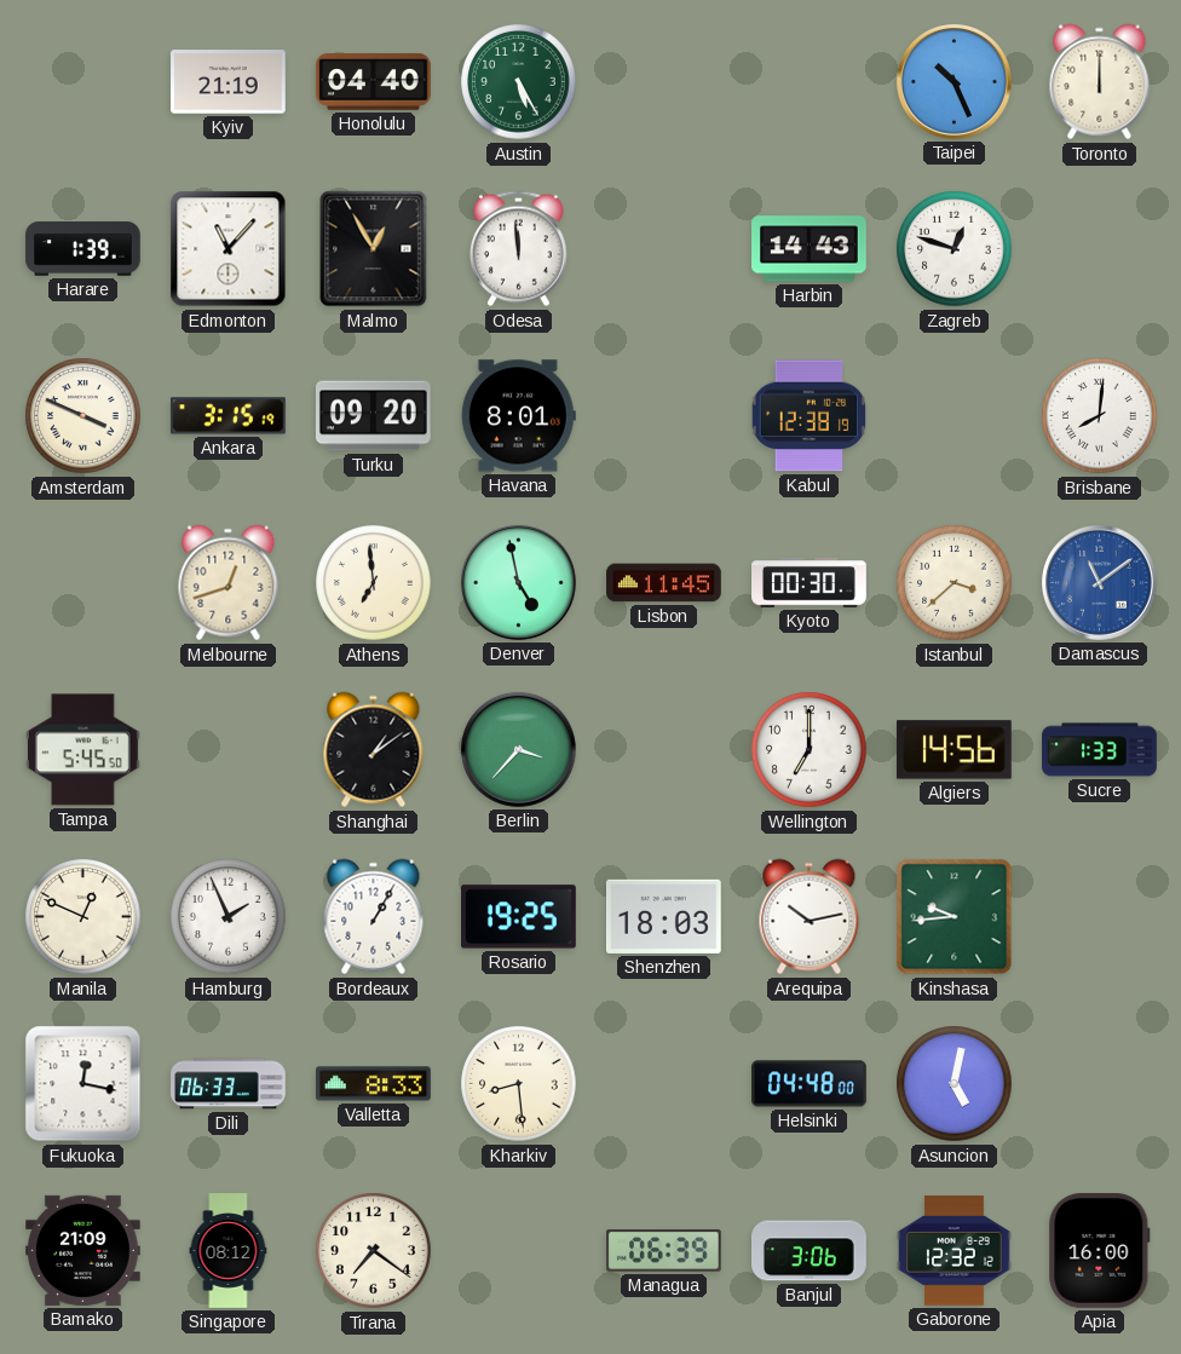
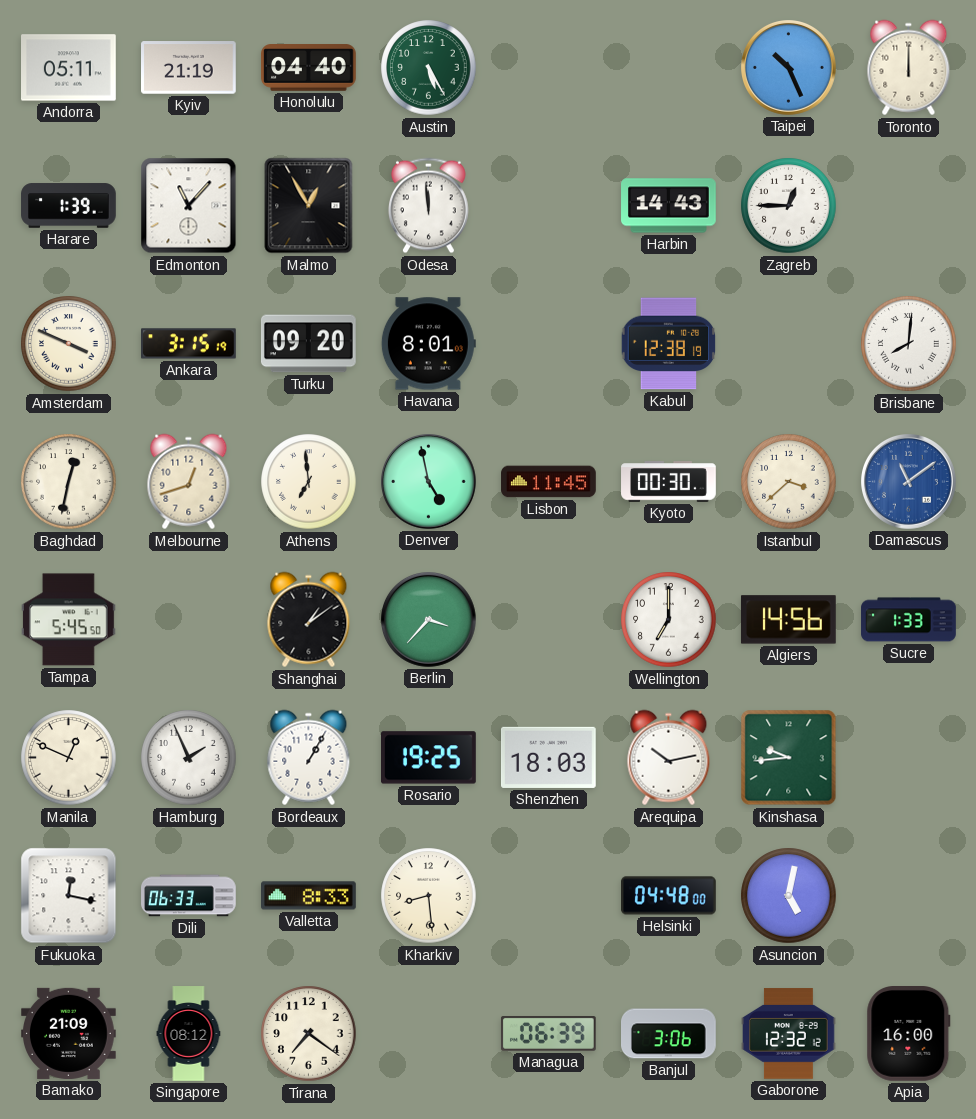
Andorra: none -> 05:11 (69, 68)
Zagreb: 12:48 -> 12:45 (789, 206)
Baghdad: none -> 12:32 (69, 482)
